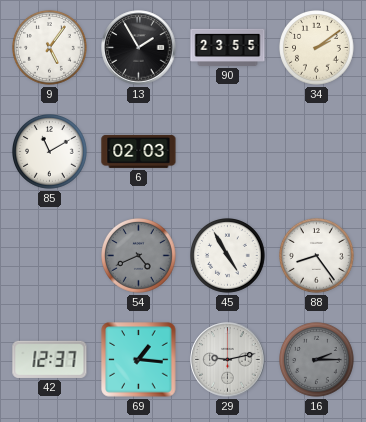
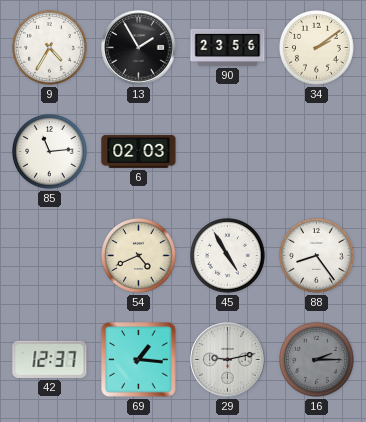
9: 5:06 -> 4:35 (50, 48)
90: 23:55 -> 23:56 (228, 47)
85: 11:10 -> 11:14 (50, 152)
54 dial: grey -> cream (139, 256)
